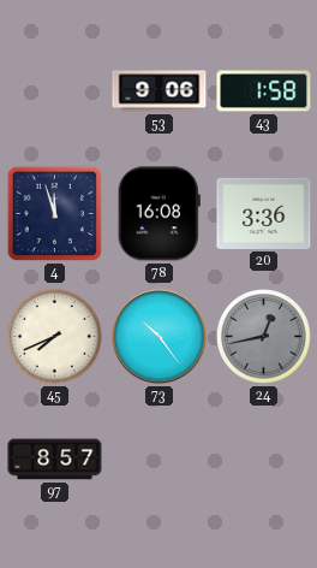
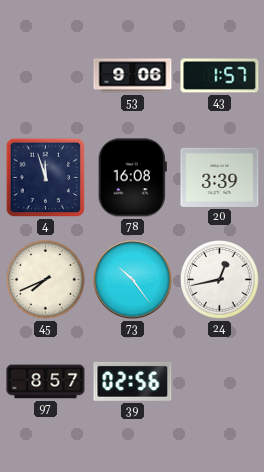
43: 1:58 -> 1:57 (220, 76)
20: 3:36 -> 3:39 (220, 177)
24 dial: grey -> white (220, 280)
39: none -> 02:56 (133, 381)
